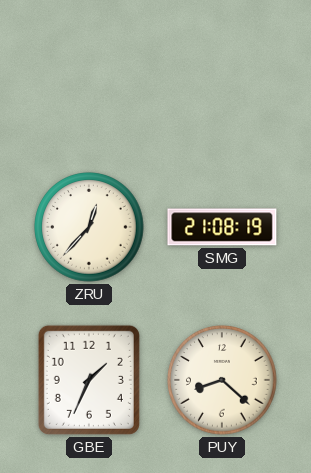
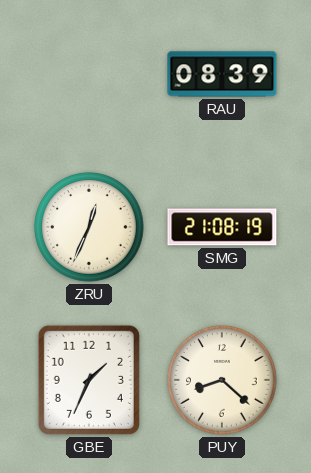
RAU: none -> 08:39 (222, 74)
ZRU: 12:37 -> 12:34 (89, 227)
